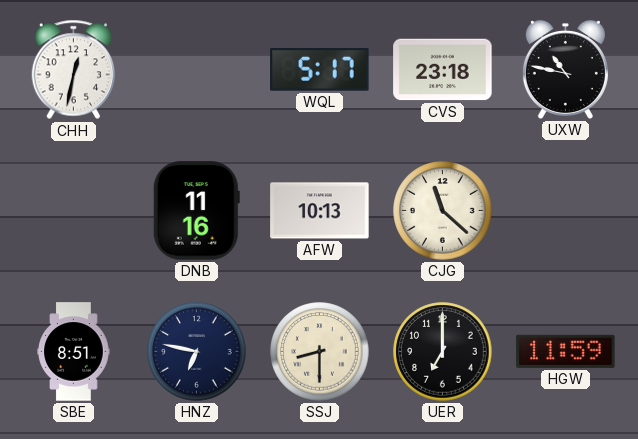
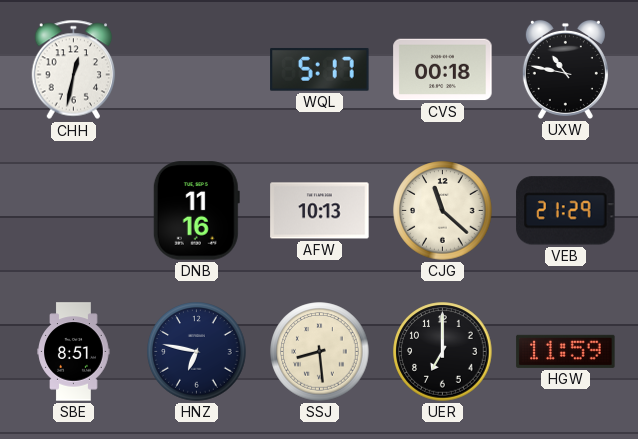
CVS: 23:18 -> 00:18 (443, 70)
VEB: none -> 21:29 (566, 211)
SSJ: 8:30 -> 8:29 (320, 352)
